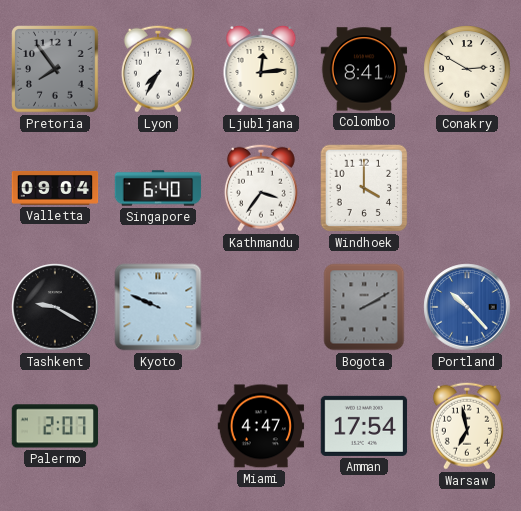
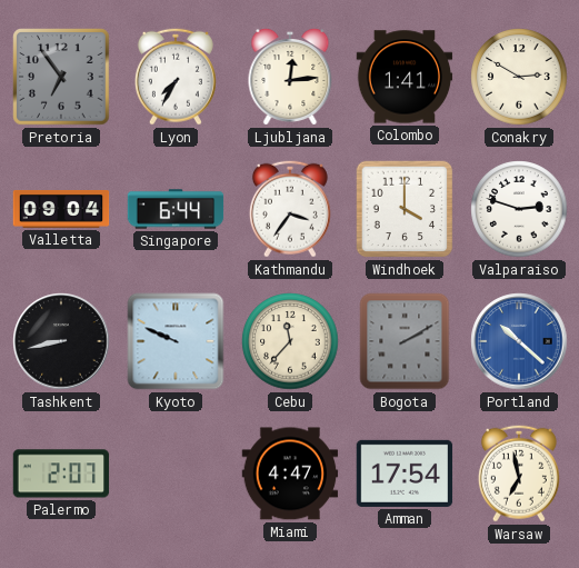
Pretoria: 7:54 -> 6:54 (61, 77)
Colombo: 8:41 -> 1:41 (405, 77)
Singapore: 6:40 -> 6:44 (176, 209)
Valparaiso: none -> 2:48 (519, 209)
Tashkent: 9:20 -> 8:43 (61, 341)
Cebu: none -> 11:37 (290, 341)
Portland: 10:23 -> 10:22 (519, 341)
